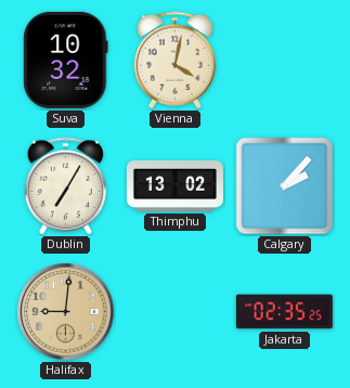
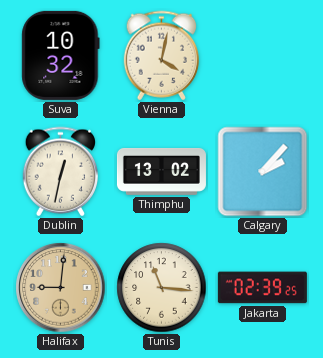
Dublin: 7:05 -> 12:32 (60, 172)
Tunis: none -> 11:16 (162, 288)
Jakarta: 02:35 -> 02:39 (262, 288)
